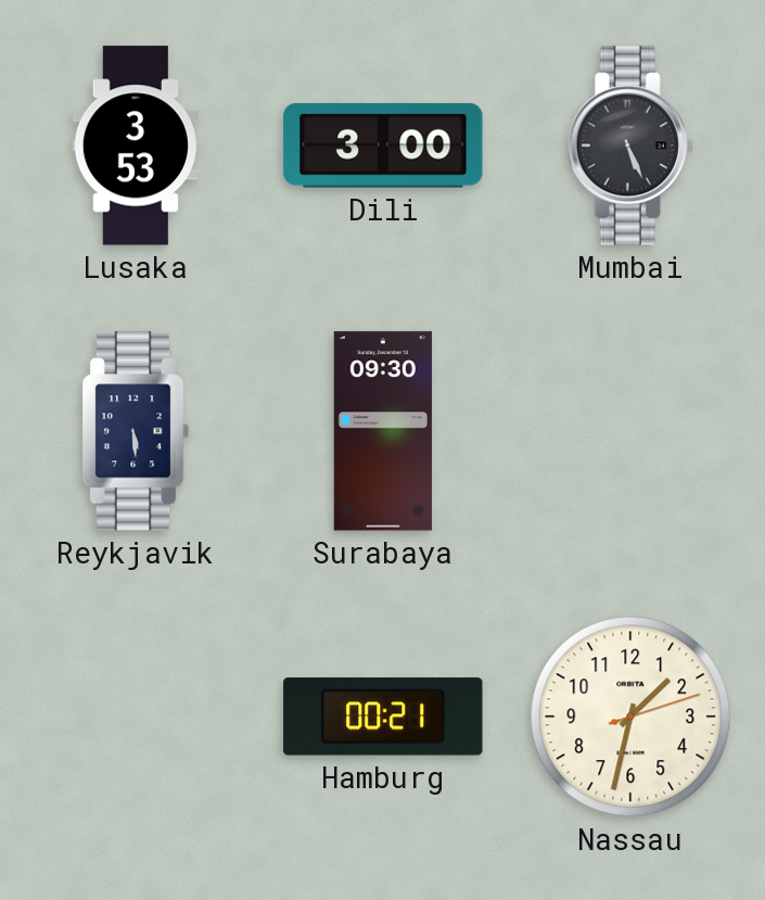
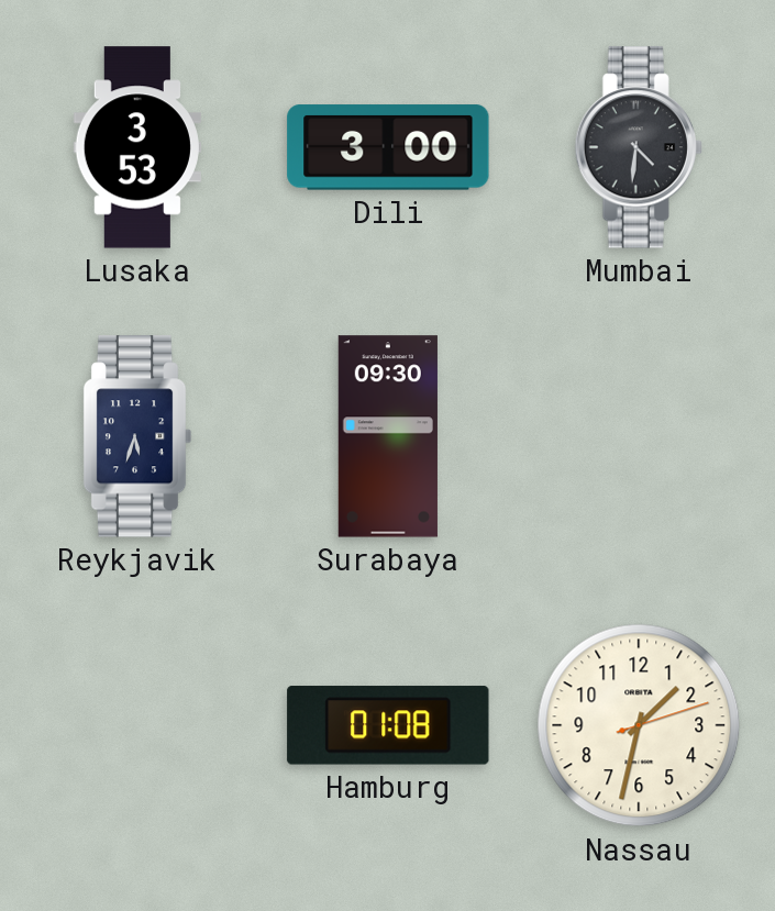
Mumbai: 5:26 -> 4:31 (639, 147)
Reykjavik: 5:29 -> 5:33 (137, 436)
Hamburg: 00:21 -> 01:08 (388, 725)
